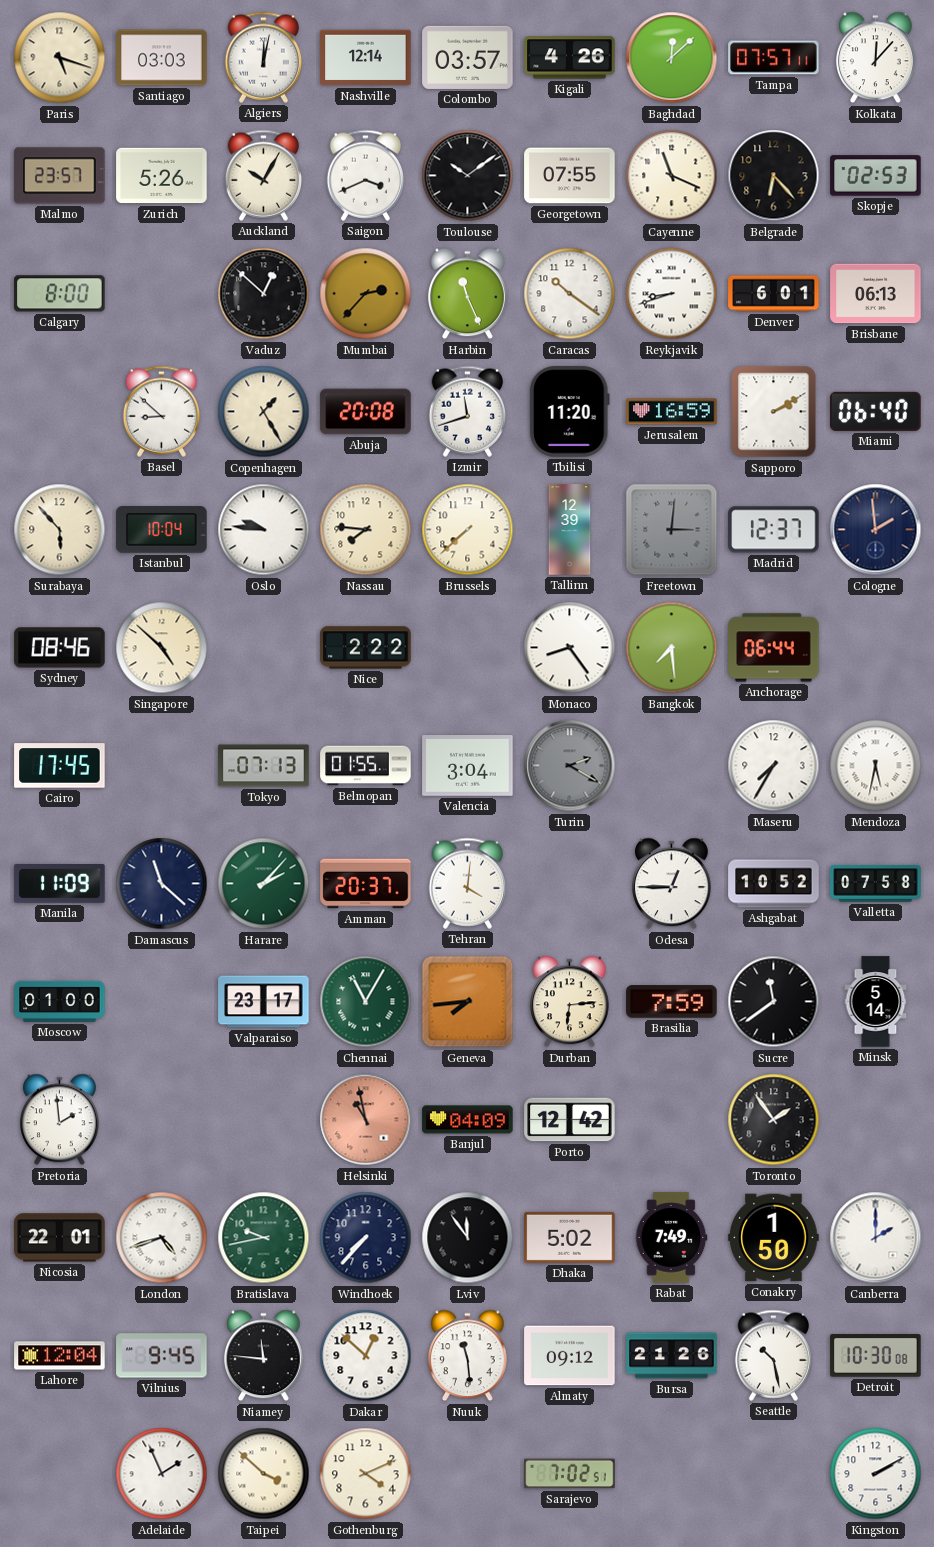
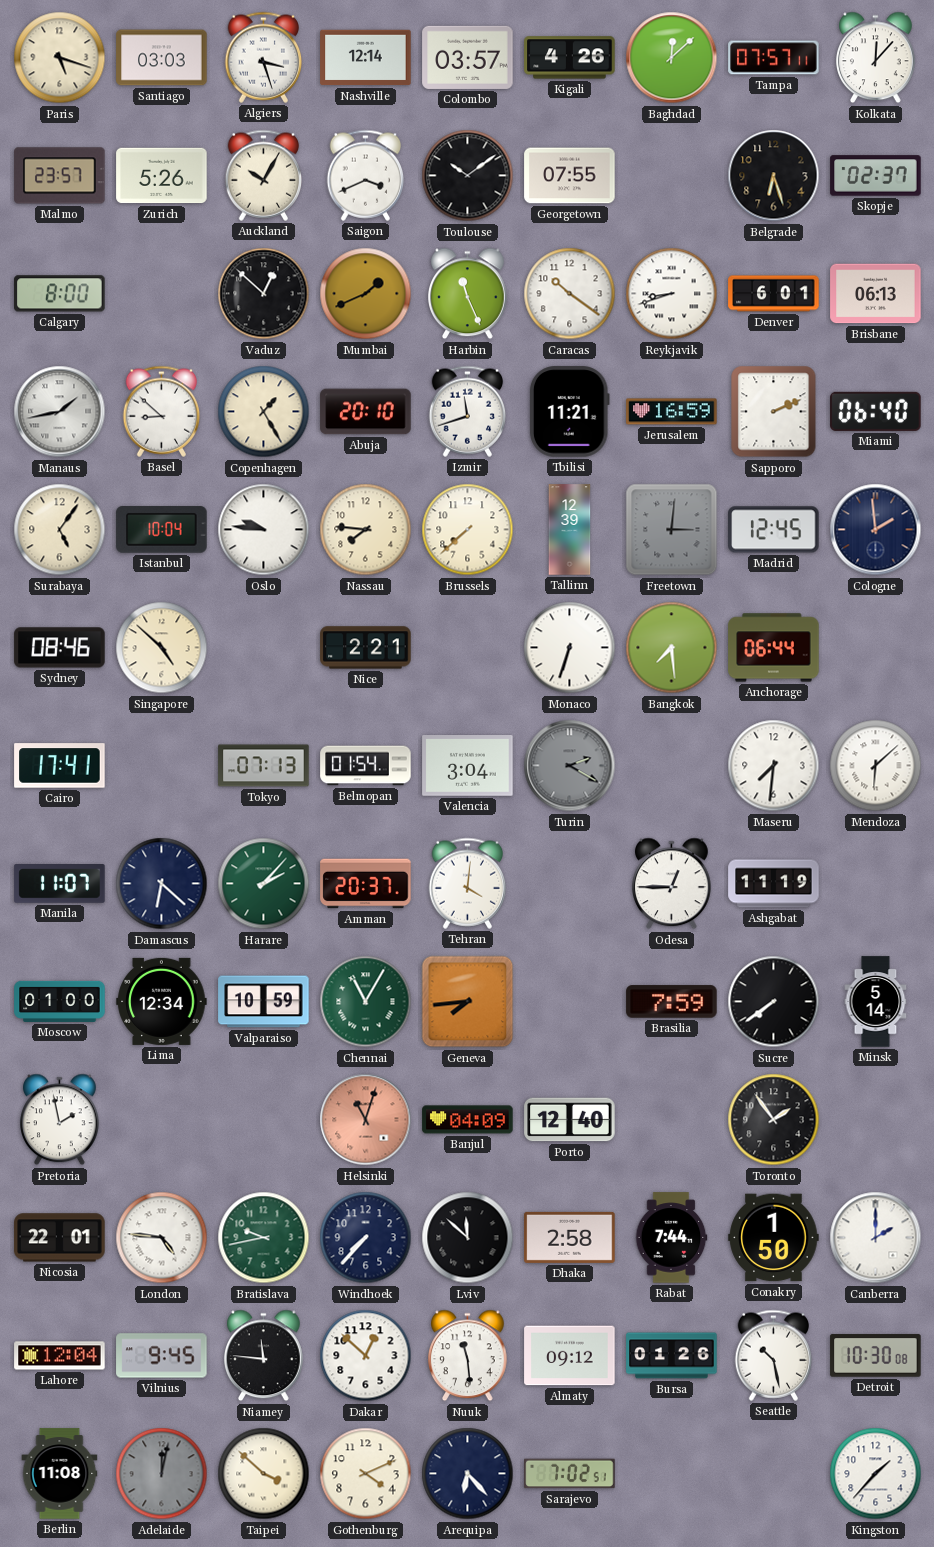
Algiers: 12:02 -> 3:27 (264, 57)
Cayenne: 11:19 -> none (672, 176)
Belgrade: 6:23 -> 6:27 (774, 176)
Skopje: 02:53 -> 02:37 (876, 176)
Mumbai: 2:37 -> 1:41 (366, 294)
Manaus: none -> 1:43 (60, 412)
Abuja: 20:08 -> 20:10 (366, 412)
Tbilisi: 11:20 -> 11:21 (569, 412)
Sapporo: 2:10 -> 2:11 (774, 412)
Surabaya: 5:53 -> 5:06 (60, 530)
Madrid: 12:37 -> 12:45 (774, 530)
Nice: 2:22 -> 2:21 (366, 648)
Monaco: 8:24 -> 6:33 (570, 648)
Cairo: 17:45 -> 17:41 (60, 766)
Belmopan: 01:55 -> 01:54 (366, 766)
Maseru: 7:35 -> 7:31 (774, 766)
Mendoza: 5:32 -> 6:08 (876, 766)
Manila: 11:09 -> 11:07 (60, 884)
Damascus: 11:22 -> 6:22 (162, 884)
Ashgabat: 10:52 -> 11:19 (774, 884)
Valletta: 07:58 -> none (876, 884)
Lima: none -> 12:34 (162, 1001)
Valparaiso: 23:17 -> 10:59 (264, 1002)
Durban: 6:14 -> none (570, 1002)
Sucre: 11:39 -> 7:39 (774, 1002)
Pretoria: 1:59 -> 1:58 (60, 1120)
Helsinki: 10:58 -> 11:03 (366, 1120)
Porto: 12:42 -> 12:40 (570, 1120)
London: 4:42 -> 4:46 (162, 1238)
Lviv: 11:54 -> 11:52 (468, 1238)
Dhaka: 5:02 -> 2:58 (570, 1237)
Rabat: 7:49 -> 7:44 (671, 1238)
Bursa: 21:26 -> 01:26 (672, 1356)
Berlin: none -> 11:08 (60, 1474)
Adelaide: 1:56 -> 12:02 (162, 1474)
Adelaide dial: white -> grey (162, 1474)
Arequipa: none -> 6:23 (468, 1474)
Kingston: 2:10 -> 1:37 (876, 1474)
